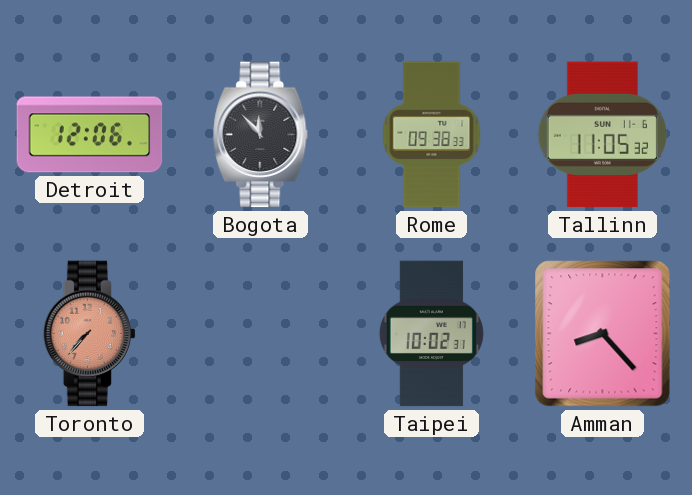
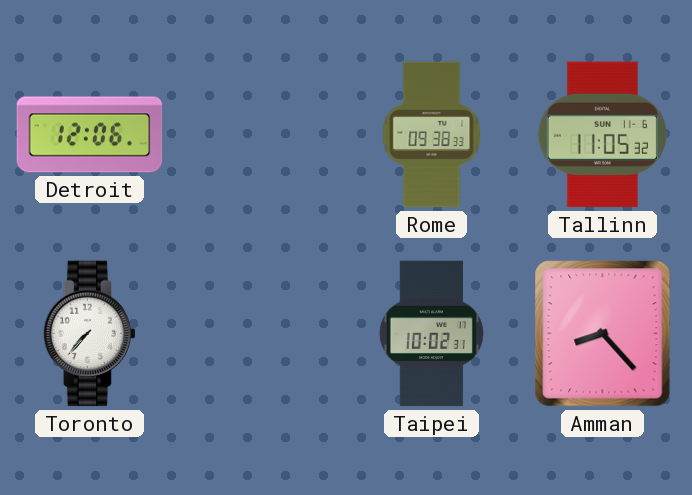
Bogota: 11:53 -> none (261, 135)
Toronto dial: salmon -> white (90, 334)
